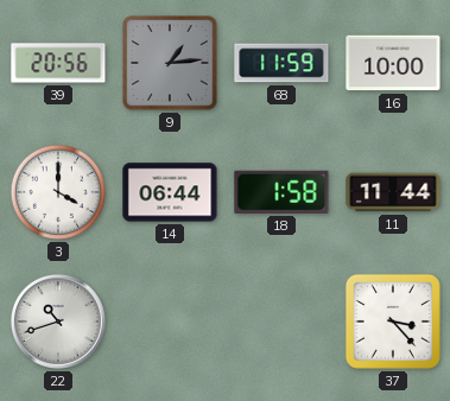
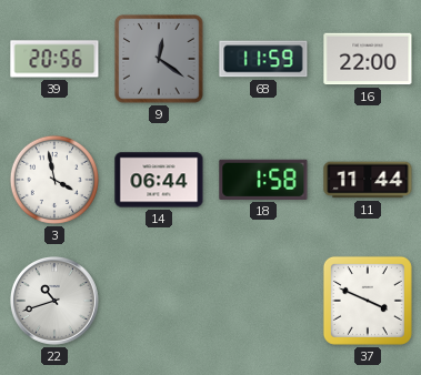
9: 1:14 -> 12:21 (159, 59)
16: 10:00 -> 22:00 (368, 59)
3: 4:00 -> 3:58 (54, 180)
37: 3:23 -> 3:49 (368, 301)
